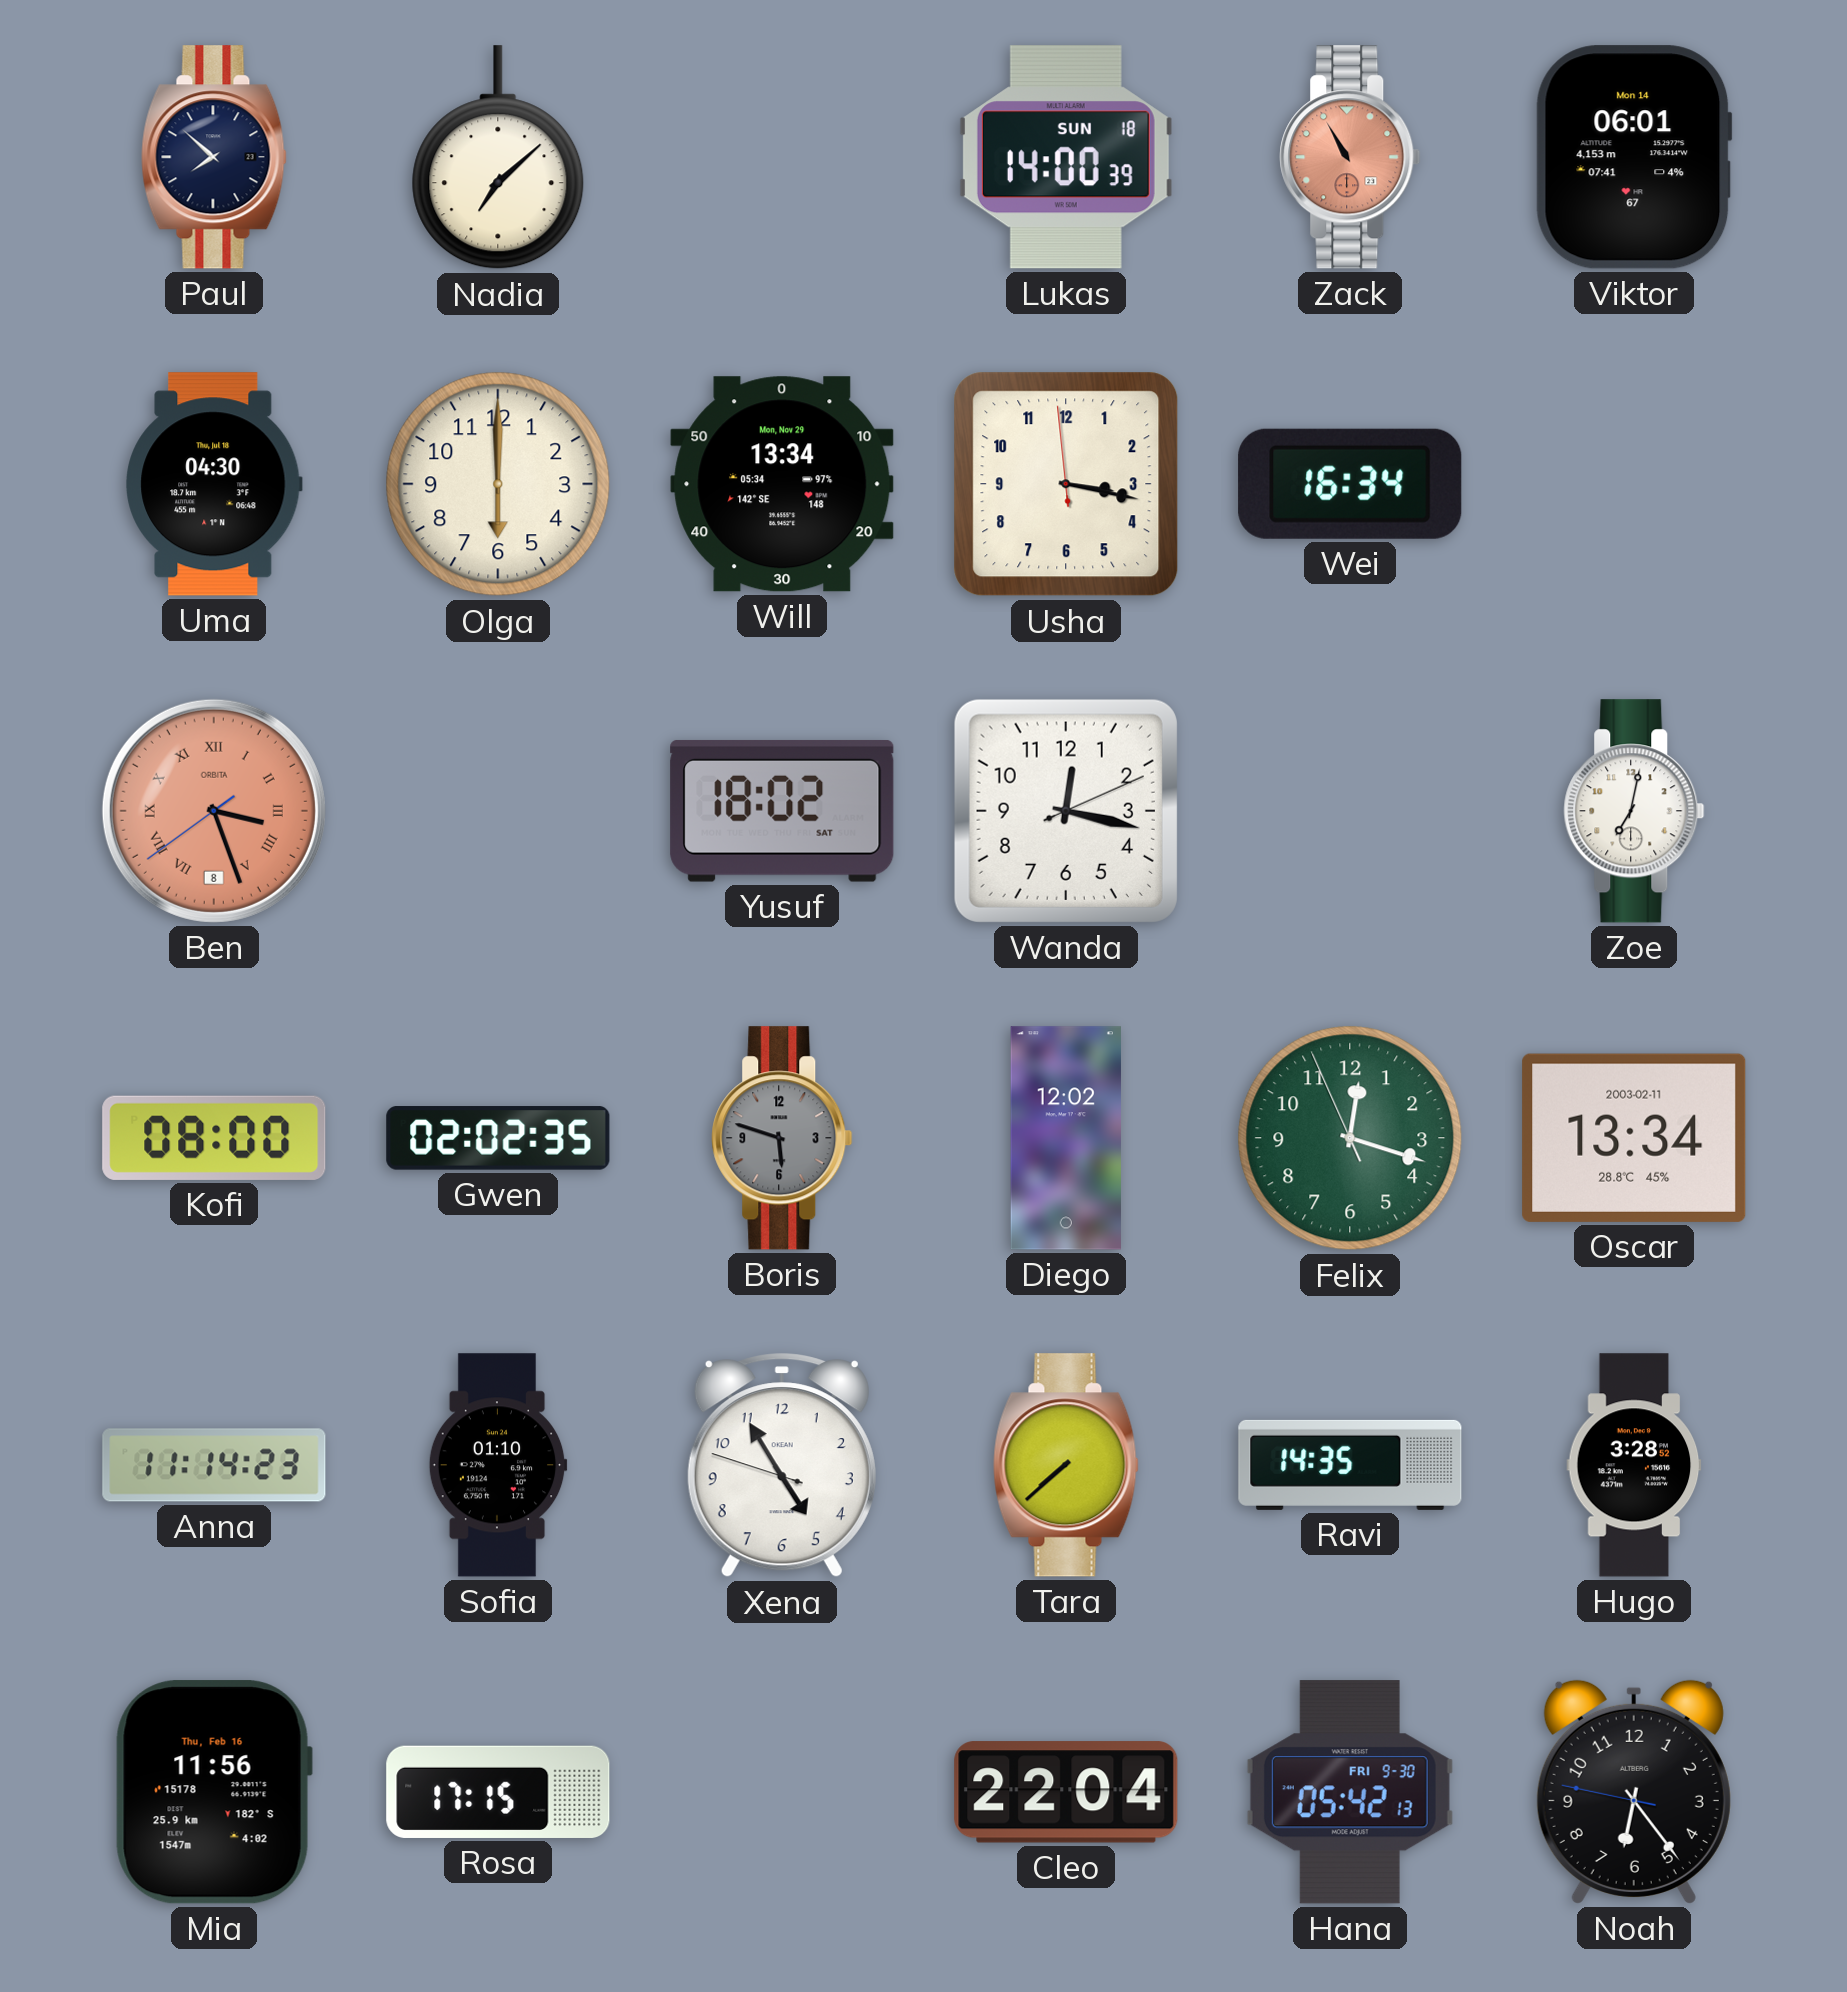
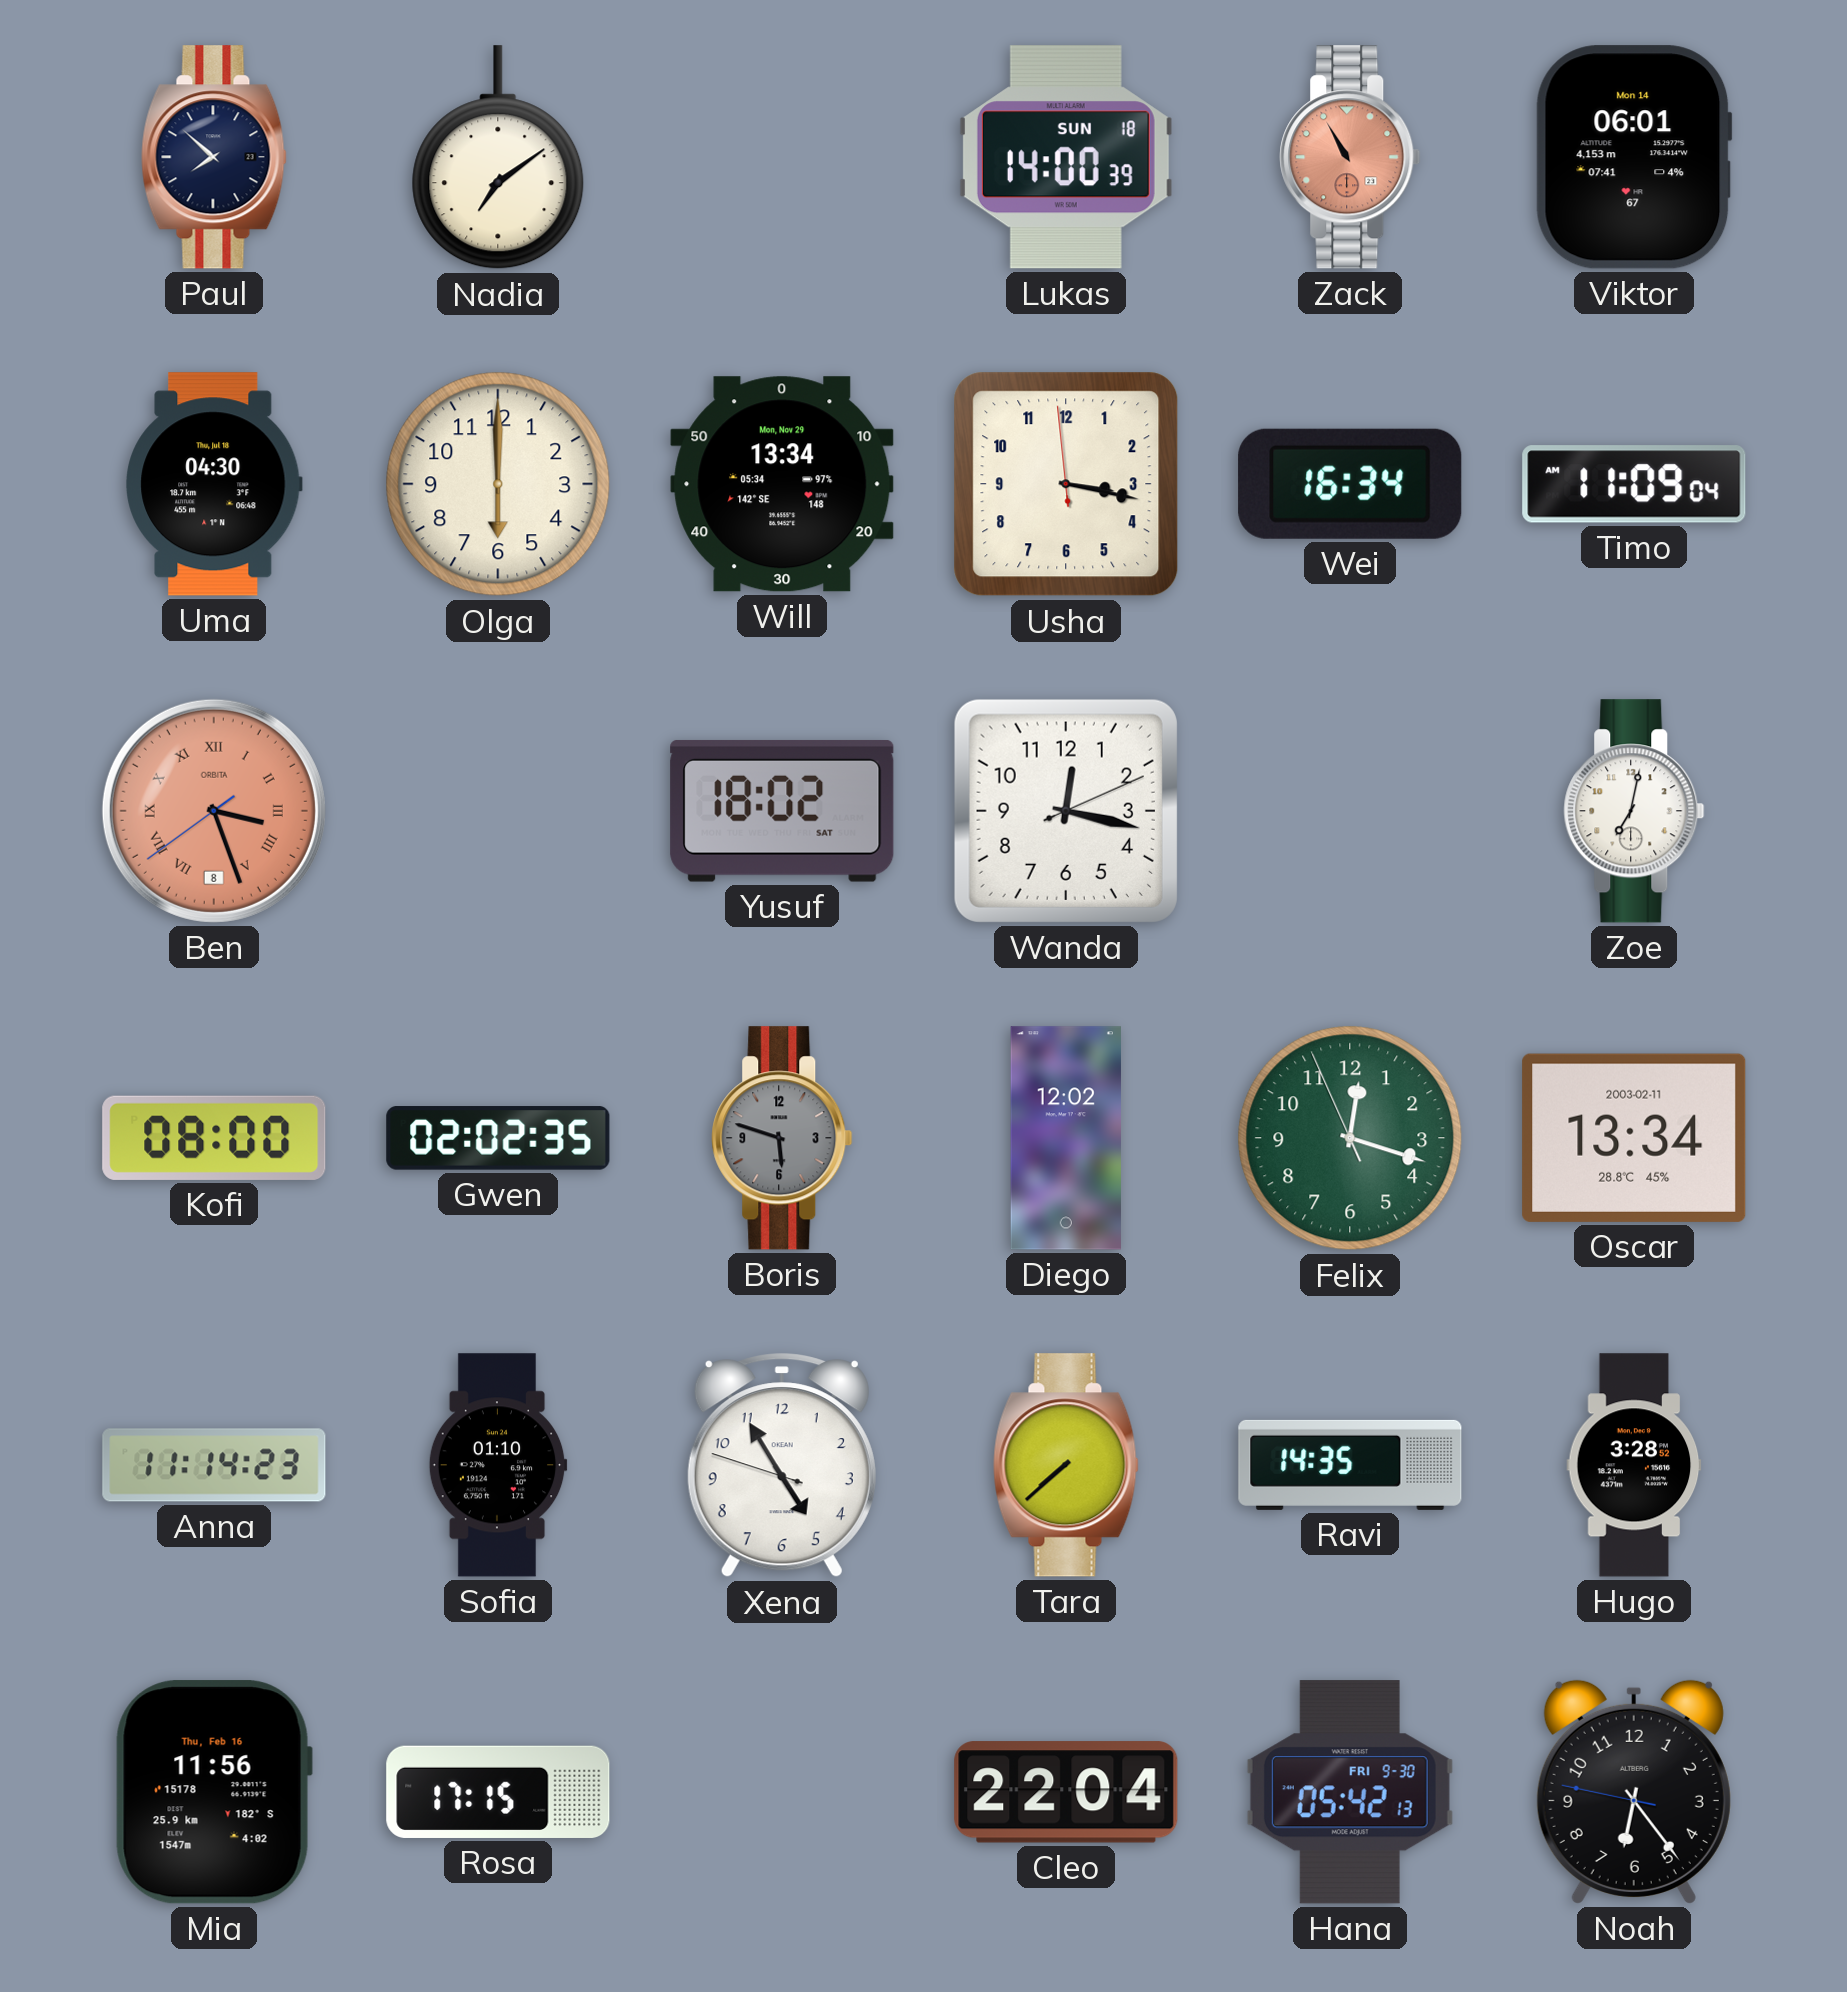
Nadia: 7:08 -> 7:09 (498, 158)
Timo: none -> 11:09 (1634, 484)
